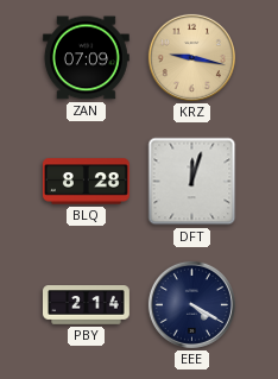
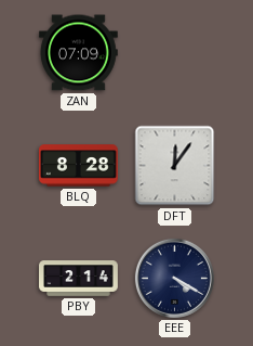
KRZ: 9:17 -> none (191, 57)
DFT: 12:03 -> 12:06 (175, 166)
